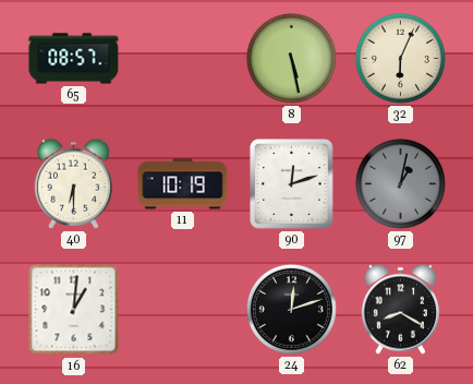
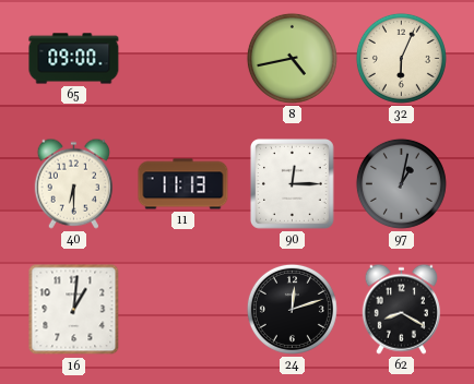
65: 08:57 -> 09:00 (74, 59)
8: 5:28 -> 4:43 (292, 58)
11: 10:19 -> 11:13 (183, 184)
90: 12:12 -> 12:15 (293, 184)
